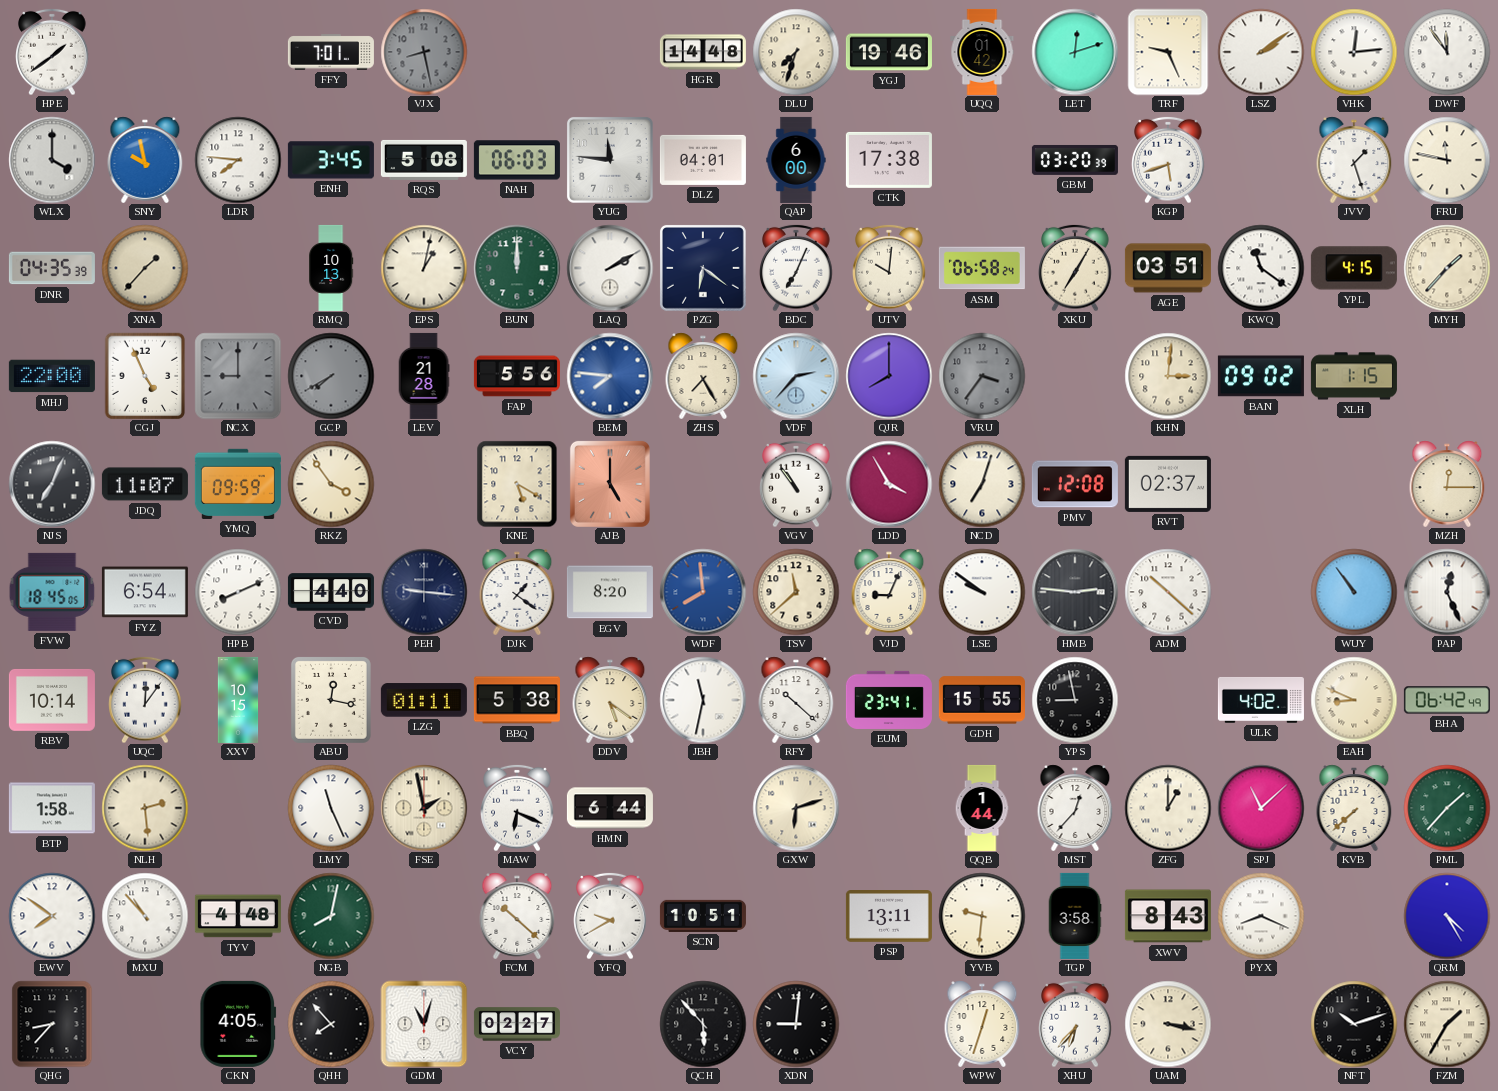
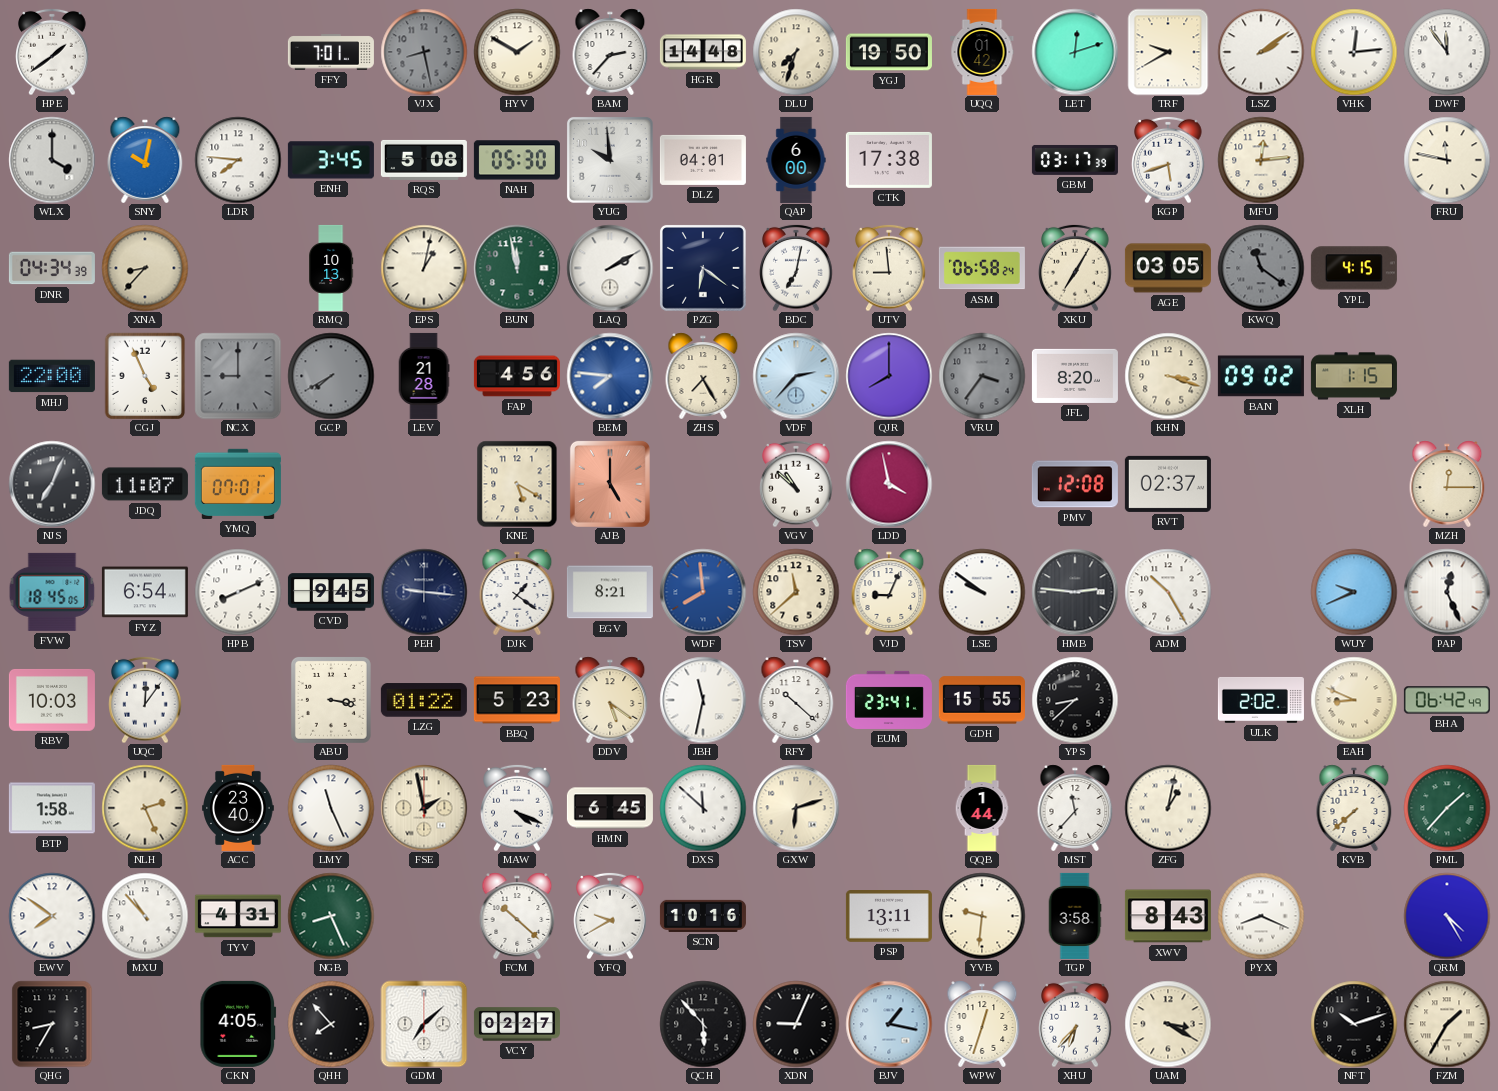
HYV: none -> 1:50 (517, 52)
BAM: none -> 2:37 (610, 52)
YGJ: 19:46 -> 19:50 (889, 52)
TRF: 9:26 -> 9:40 (1168, 52)
SNY: 9:58 -> 10:02 (145, 160)
NAH: 06:03 -> 05:30 (517, 160)
YUG: 11:46 -> 9:59 (610, 160)
GBM: 03:20 -> 03:17 (1075, 160)
MFU: none -> 12:14 (1261, 160)
JVV: 1:27 -> none (1354, 160)
DNR: 04:35 -> 04:34 (52, 268)
XNA: 1:37 -> 8:37 (145, 268)
BUN: 12:00 -> 11:58 (517, 268)
BDC: 7:04 -> 7:02 (796, 268)
UTV: 10:01 -> 8:59 (889, 268)
AGE: 03:51 -> 03:05 (1168, 268)
KWQ dial: white -> grey (1261, 268)
MYH: 1:37 -> none (1447, 268)
FAP: 5:56 -> 4:56 (517, 376)
JFL: none -> 8:20 (1075, 376)
KHN: 3:01 -> 3:18 (1168, 376)
YMQ: 09:59 -> 07:01 (238, 484)
RKZ: 3:54 -> none (331, 484)
VGV: 10:54 -> 10:52 (796, 484)
LDD: 3:55 -> 3:58 (889, 484)
NCD: 7:03 -> none (982, 484)
CVD: 4:40 -> 9:45 (331, 592)
EGV: 8:20 -> 8:21 (610, 592)
ADM: 10:22 -> 10:25 (1168, 592)
WUY: 10:54 -> 9:41 (1354, 592)
RBV: 10:14 -> 10:03 (52, 700)
XXV: 10:15 -> none (238, 700)
ABU: 12:17 -> 3:17 (331, 700)
LZG: 01:11 -> 01:22 (424, 700)
BBQ: 5:38 -> 5:23 (517, 700)
YPS: 8:58 -> 8:38 (1075, 700)
ULK: 4:02 -> 2:02 (1261, 700)
NLH: 2:29 -> 2:26 (145, 808)
ACC: none -> 23:40 (239, 808)
MAW: 6:19 -> 4:19 (517, 808)
HMN: 6:44 -> 6:45 (610, 808)
DXS: none -> 11:52 (703, 808)
MST: 12:37 -> 11:37 (1075, 808)
ZFG: 1:00 -> 1:02 (1168, 808)
SPJ: 11:08 -> none (1261, 808)
TYV: 4:48 -> 4:31 (238, 916)
NGB: 8:02 -> 8:26 (331, 916)
SCN: 10:51 -> 10:16 (703, 916)
QHG: 8:37 -> 8:35 (52, 1024)
GDM: 11:03 -> 7:08 (424, 1024)
XDN: 9:01 -> 9:04 (796, 1024)
BJV: none -> 1:17 (889, 1024)
UAM: 3:17 -> 3:20 (1168, 1024)
